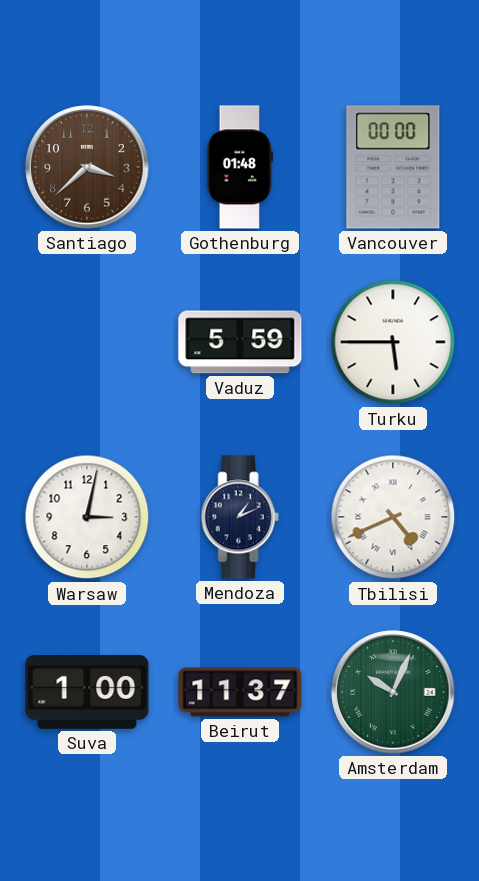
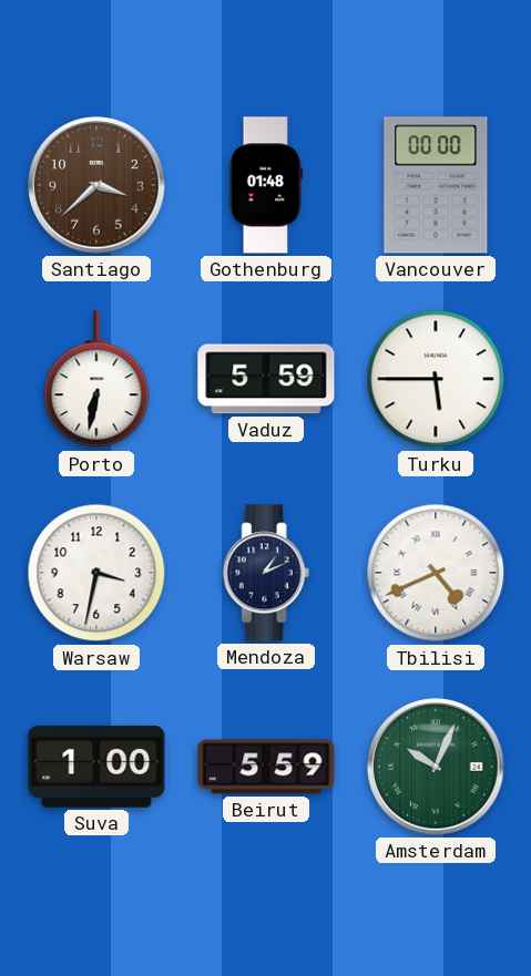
Porto: none -> 6:32 (96, 380)
Warsaw: 3:02 -> 3:32 (96, 573)
Beirut: 11:37 -> 5:59 (266, 767)
